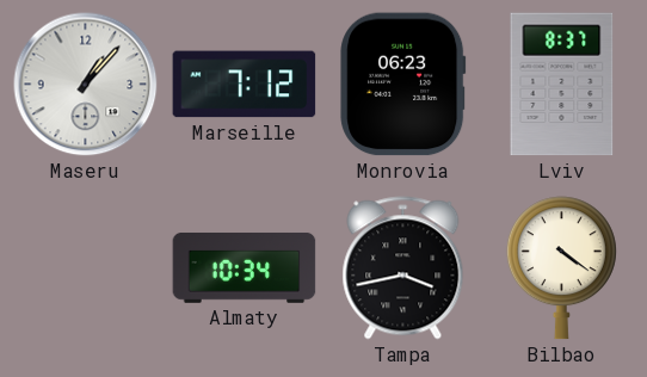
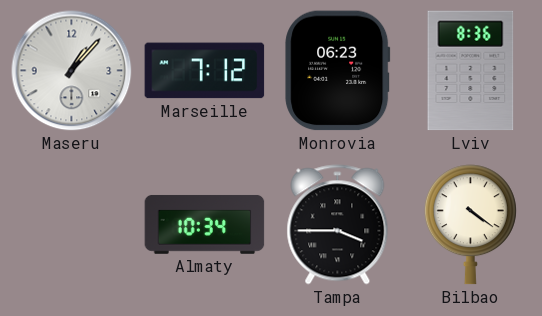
Lviv: 8:37 -> 8:36 (471, 71)
Tampa: 3:43 -> 3:45 (338, 225)
